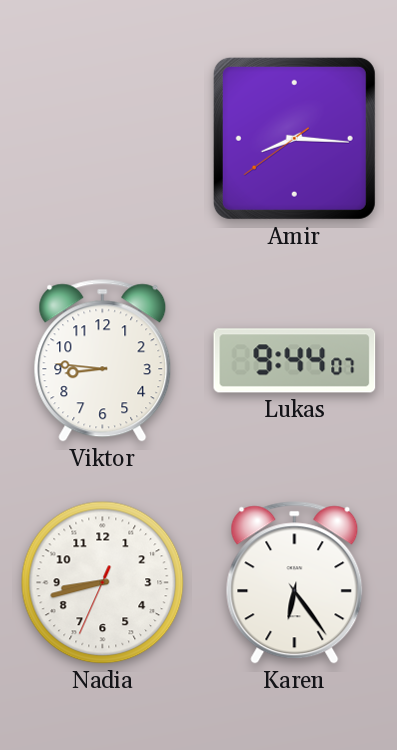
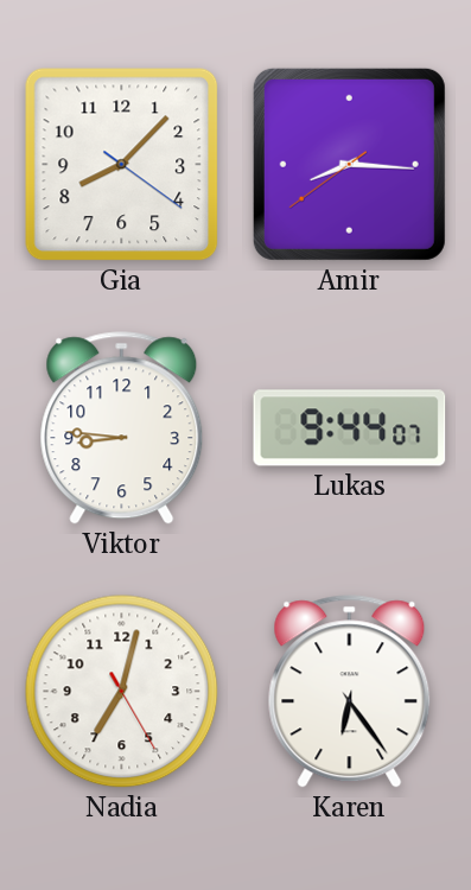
Gia: none -> 8:07 (122, 165)
Nadia: 8:42 -> 7:02 (122, 692)
